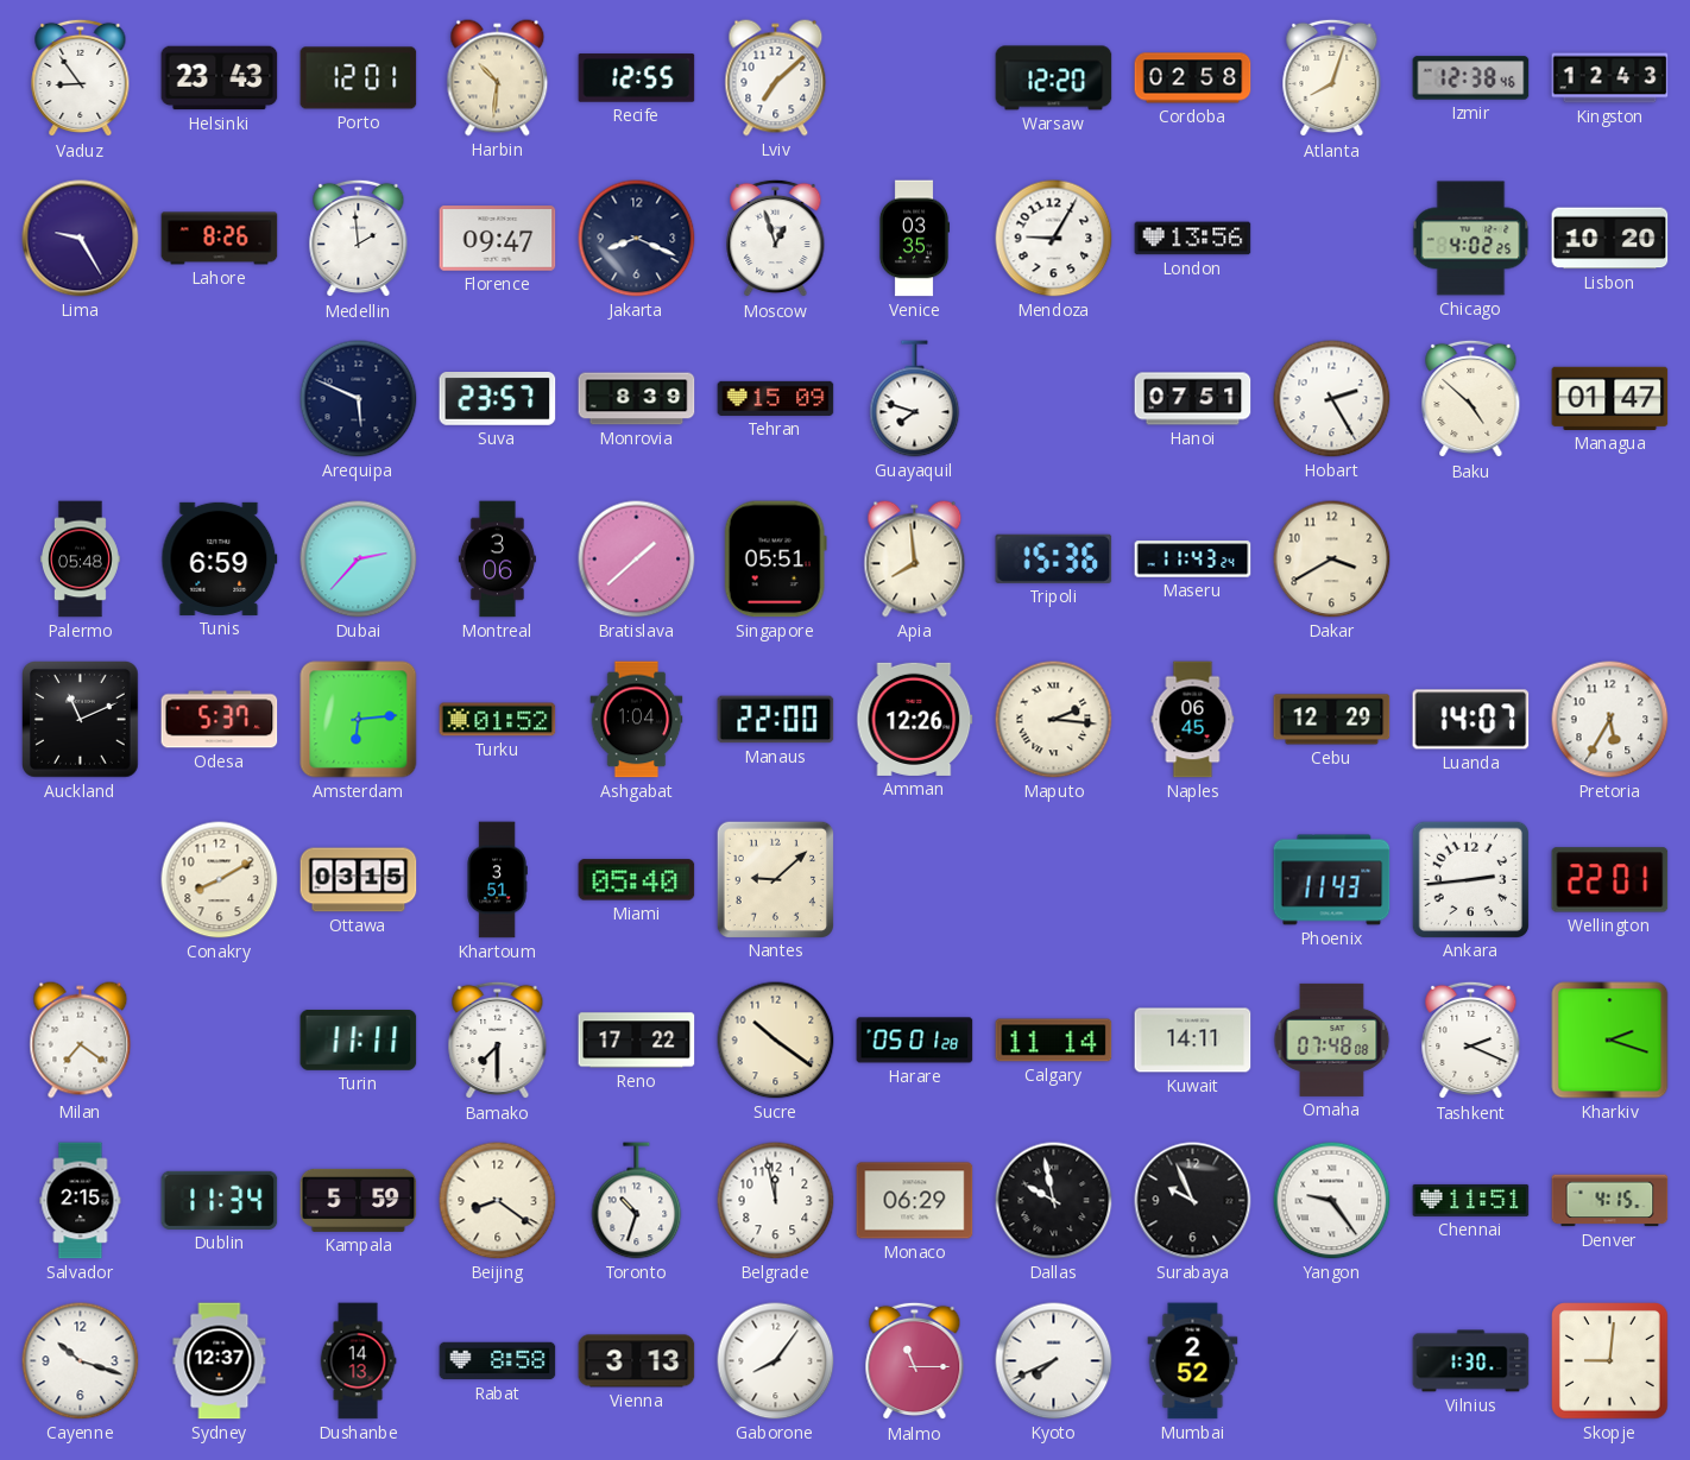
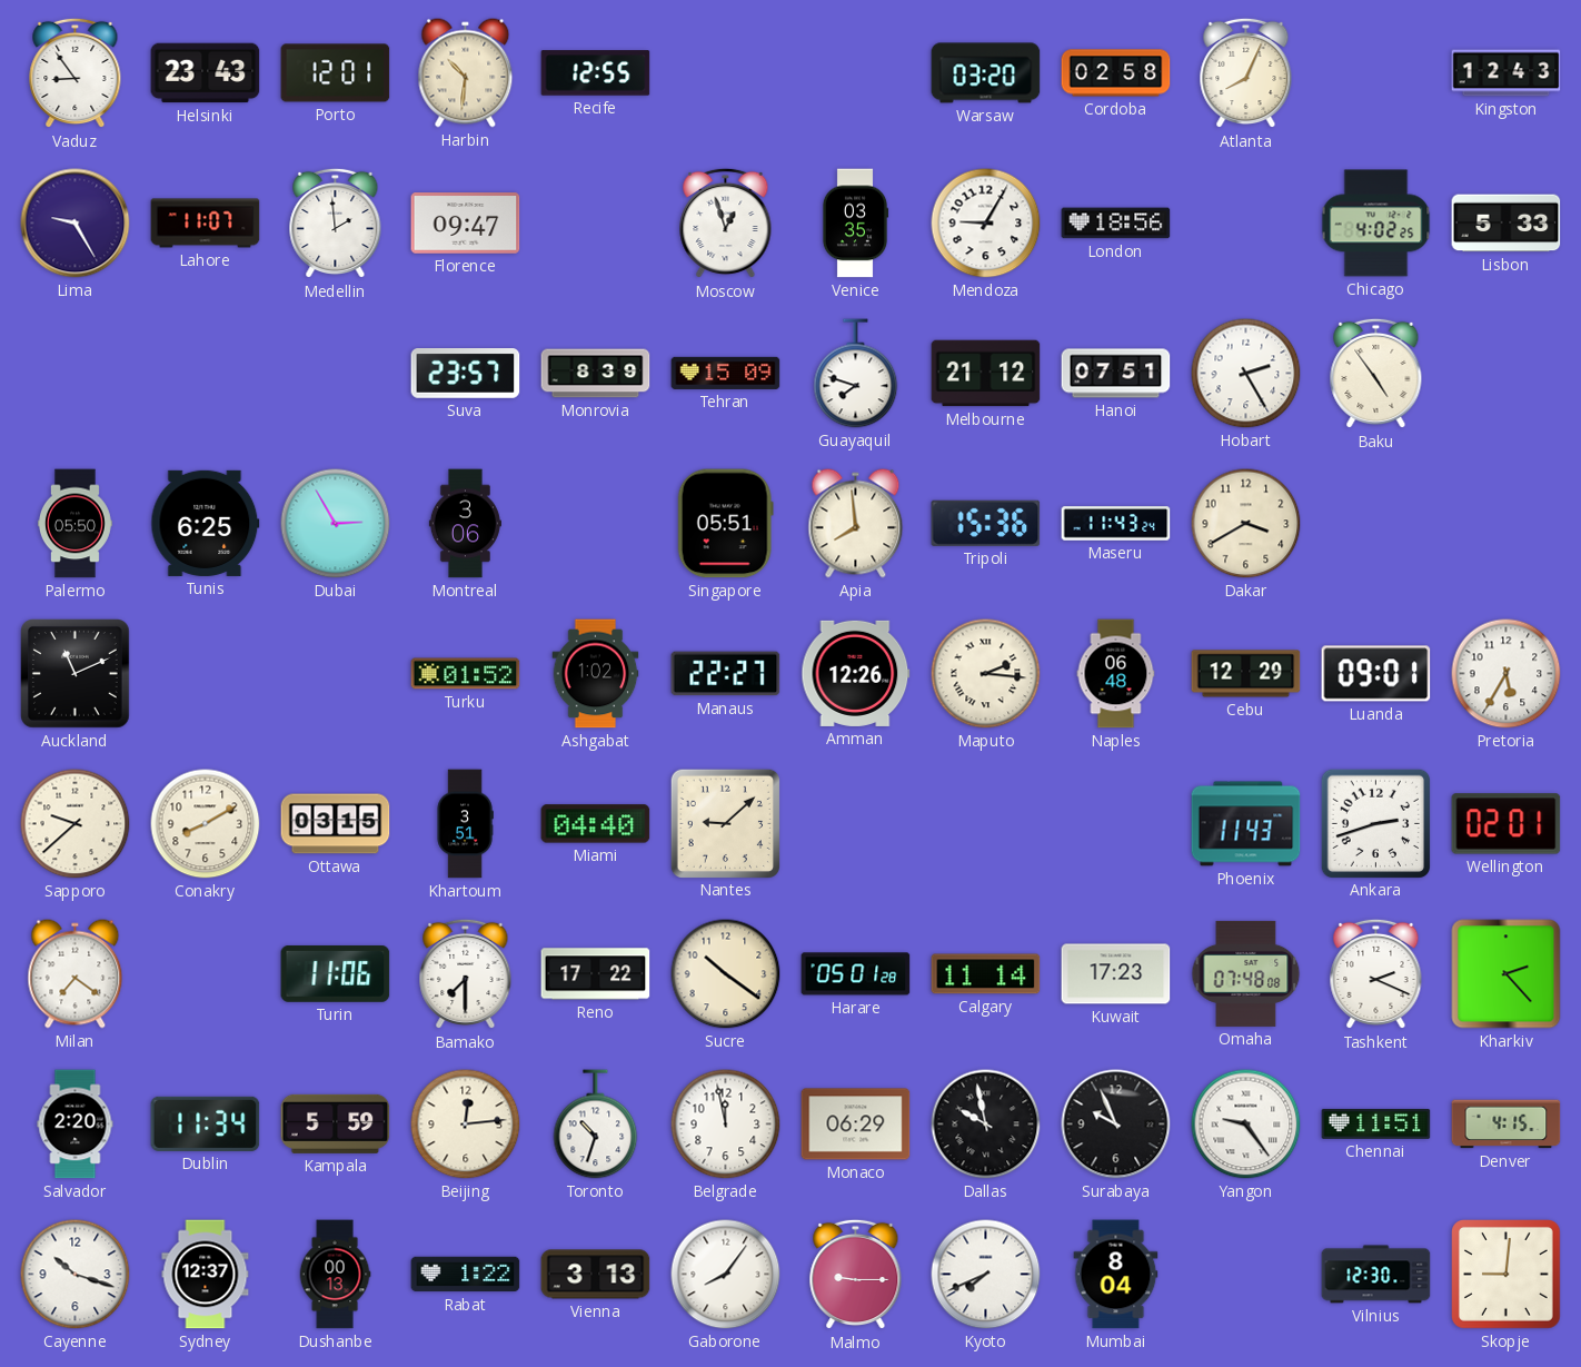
Lviv: 7:08 -> none (776, 78)
Warsaw: 12:20 -> 03:20 (986, 73)
Atlanta: 8:03 -> 8:04 (1246, 73)
Izmir: 12:38 -> none (1471, 78)
Lahore: 8:26 -> 11:07 (206, 224)
Jakarta: 8:19 -> none (637, 239)
London: 13:56 -> 18:56 (1116, 224)
Lisbon: 10:20 -> 5:33 (1507, 224)
Arequipa: 5:49 -> none (359, 399)
Melbourne: none -> 21:12 (986, 374)
Baku: 4:52 -> 4:54 (1376, 374)
Managua: 01:47 -> none (1610, 398)
Palermo: 05:48 -> 05:50 (74, 524)
Tunis: 6:59 -> 6:25 (206, 523)
Dubai: 2:37 -> 2:55 (336, 524)
Bratislava: 1:38 -> none (637, 560)
Odesa: 5:37 -> none (220, 720)
Amsterdam: 6:14 -> none (359, 720)
Ashgabat: 1:04 -> 1:02 (596, 674)
Manaus: 22:00 -> 22:27 (726, 674)
Naples: 06:45 -> 06:48 (1116, 674)
Luanda: 14:07 -> 09:01 (1376, 674)
Sapporo: none -> 9:38 (76, 824)
Miami: 05:40 -> 04:40 (596, 824)
Ankara: 2:44 -> 2:42 (1375, 823)
Wellington: 22:01 -> 02:01 (1507, 824)
Turin: 11:11 -> 11:06 (336, 973)
Kuwait: 14:11 -> 17:23 (1116, 974)
Kharkiv: 2:18 -> 2:23 (1507, 974)
Salvador: 2:15 -> 2:20 (76, 1125)
Beijing: 8:21 -> 12:14 (466, 1125)
Dushanbe: 14:13 -> 00:13 (335, 1275)
Rabat: 8:58 -> 1:22 (466, 1275)
Malmo: 11:15 -> 9:15 (856, 1275)
Mumbai: 2:52 -> 8:04 (1116, 1275)
Vilnius: 1:30 -> 12:30 (1376, 1275)
